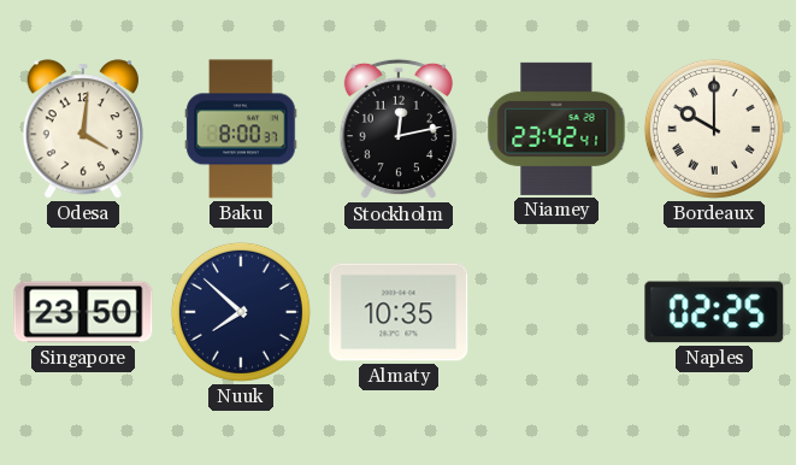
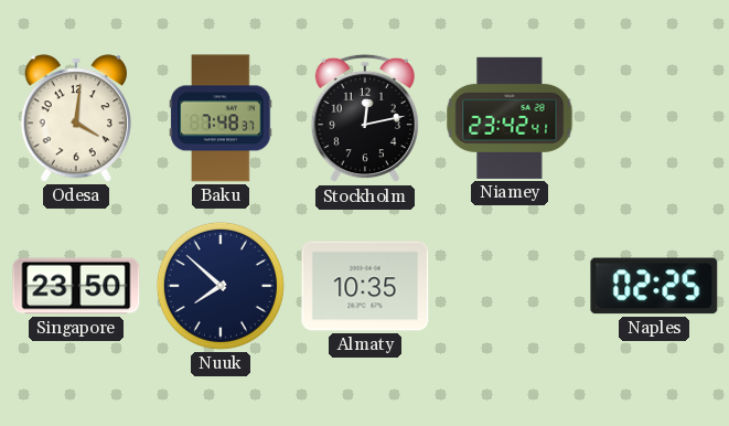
Baku: 8:00 -> 7:48 (221, 118)
Bordeaux: 10:00 -> none (714, 129)
